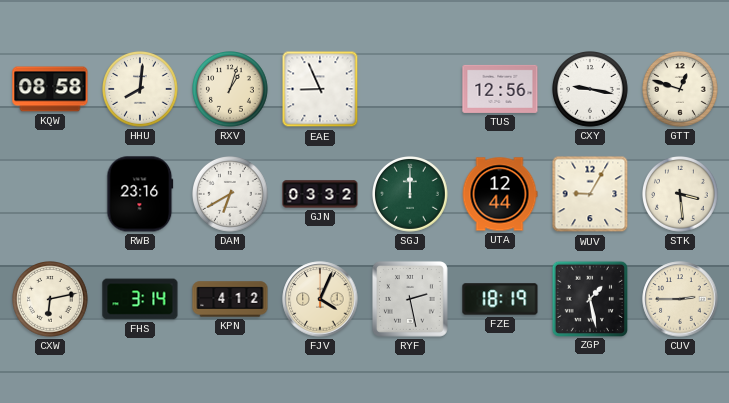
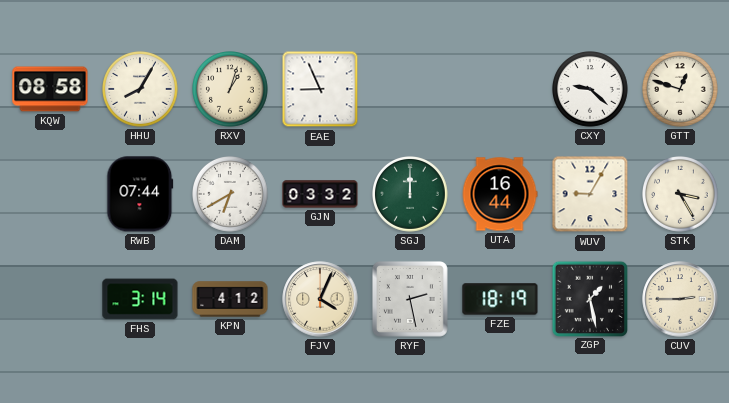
HHU: 8:01 -> 8:05 (141, 90)
TUS: 12:56 -> none (500, 89)
CXY: 9:17 -> 9:22 (591, 90)
RWB: 23:16 -> 07:44 (140, 194)
UTA: 12:44 -> 16:44 (500, 194)
STK: 3:29 -> 3:25 (681, 195)
CXW: 6:13 -> none (51, 300)
